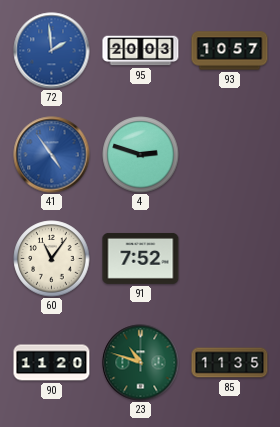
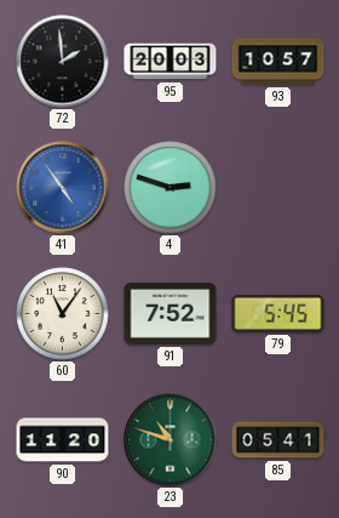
72 dial: blue -> black (63, 62)
79: none -> 5:45 (278, 313)
85: 11:35 -> 05:41 (278, 440)
